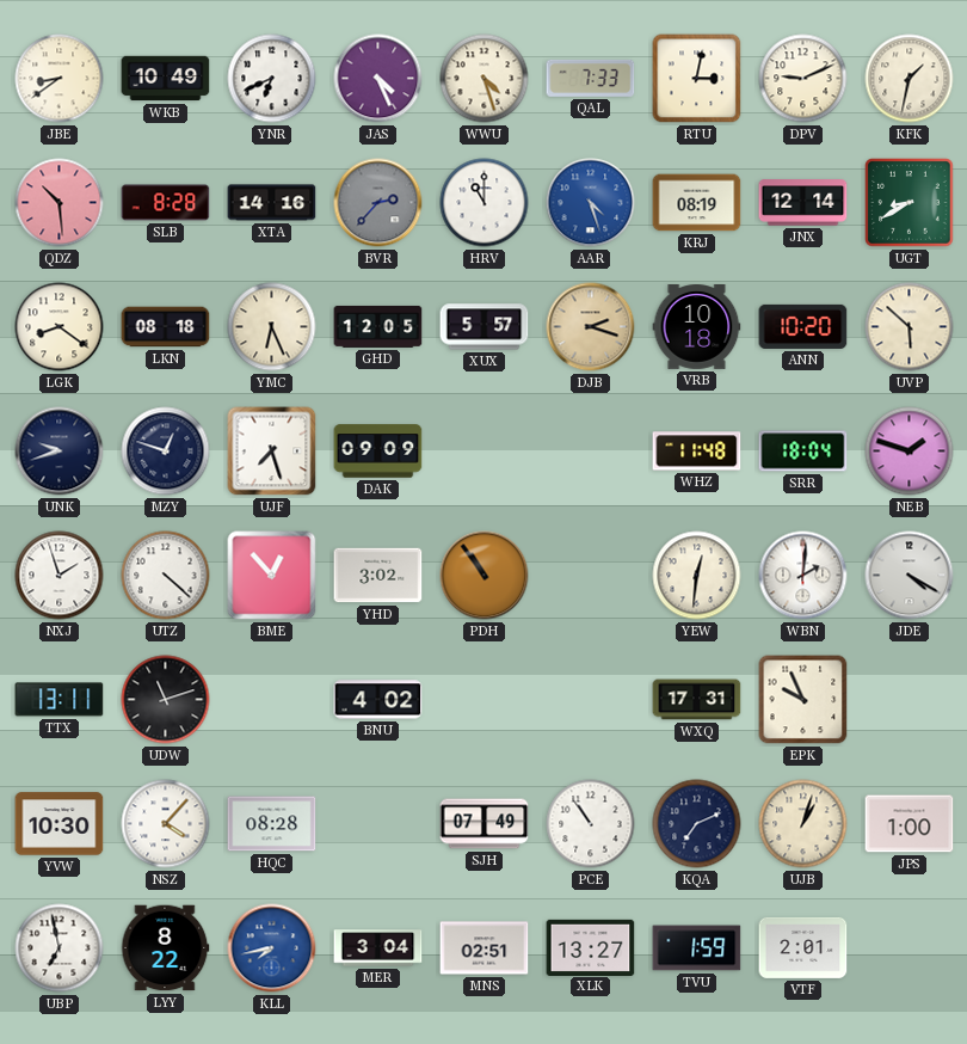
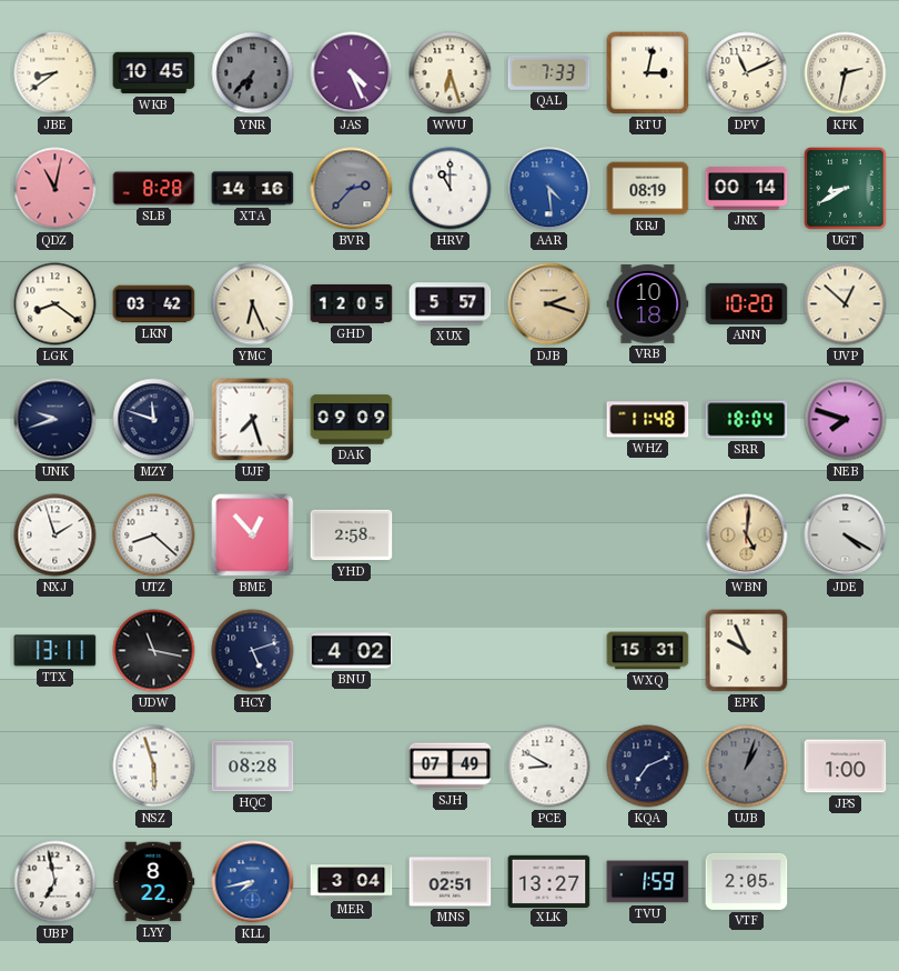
WKB: 10:49 -> 10:45 (154, 73)
YNR: 6:41 -> 6:37 (253, 73)
YNR dial: white -> grey (253, 73)
WWU: 4:27 -> 6:27 (451, 73)
DPV: 9:11 -> 11:11 (747, 73)
KFK: 1:32 -> 2:32 (846, 73)
QDZ: 10:29 -> 11:02 (55, 189)
AAR: 4:27 -> 4:29 (549, 189)
JNX: 12:14 -> 00:14 (747, 189)
LKN: 08:18 -> 03:42 (154, 304)
UVP: 5:52 -> 12:52 (846, 304)
MZY: 12:48 -> 11:48 (154, 420)
NEB: 1:48 -> 7:48 (846, 420)
UTZ: 4:22 -> 8:22 (154, 535)
YHD: 3:02 -> 2:58 (352, 535)
PDH: 10:54 -> none (485, 576)
YEW: 12:31 -> none (697, 576)
WBN: 2:01 -> 5:01 (747, 535)
WBN dial: white -> champagne (747, 535)
UDW: 11:12 -> 11:17 (154, 651)
HCY: none -> 5:12 (253, 651)
WXQ: 17:31 -> 15:31 (648, 651)
YVW: 10:30 -> none (60, 824)
NSZ: 4:07 -> 5:57 (154, 767)
PCE: 10:54 -> 8:50 (549, 767)
UJB dial: cream -> grey (747, 767)
VTF: 2:01 -> 2:05 (747, 881)
